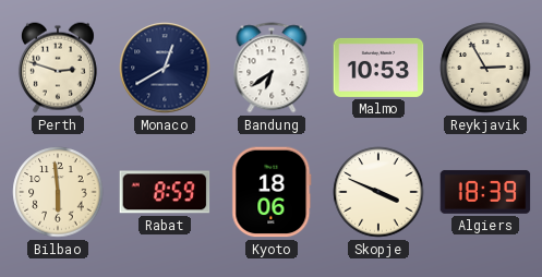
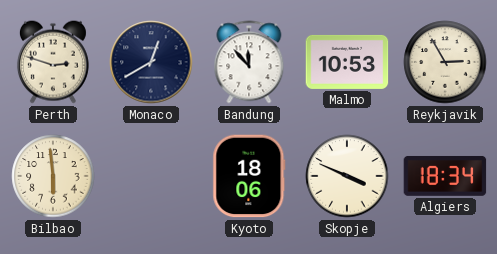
Bandung: 6:39 -> 11:53 (249, 62)
Rabat: 8:59 -> none (165, 192)
Algiers: 18:39 -> 18:34 (445, 176)
